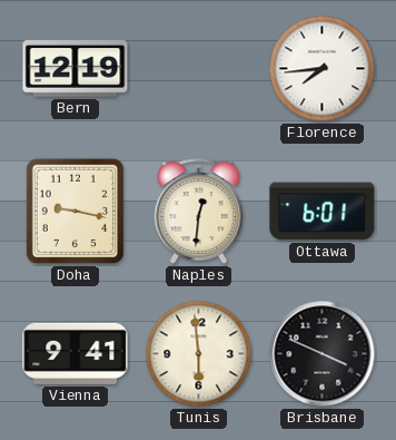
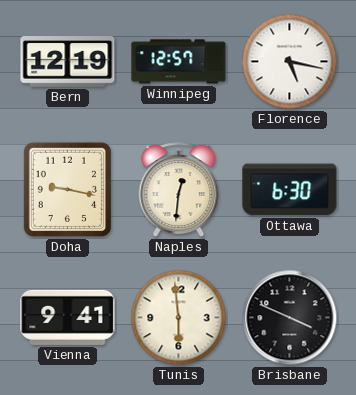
Winnipeg: none -> 12:57 (179, 62)
Florence: 7:44 -> 5:17 (290, 62)
Ottawa: 6:01 -> 6:30 (290, 190)
